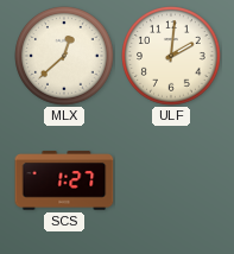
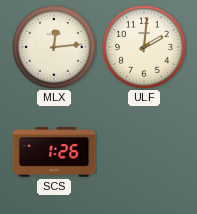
MLX: 12:38 -> 12:14 (54, 47)
SCS: 1:27 -> 1:26 (54, 152)
